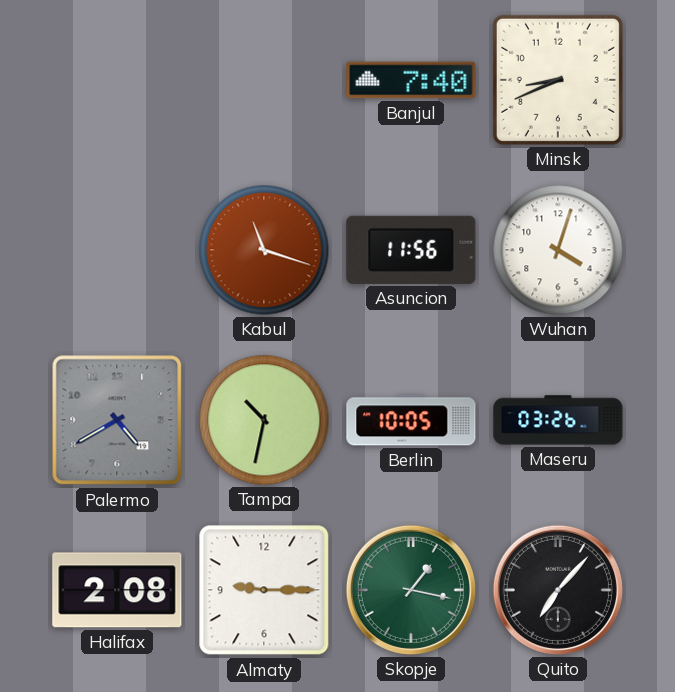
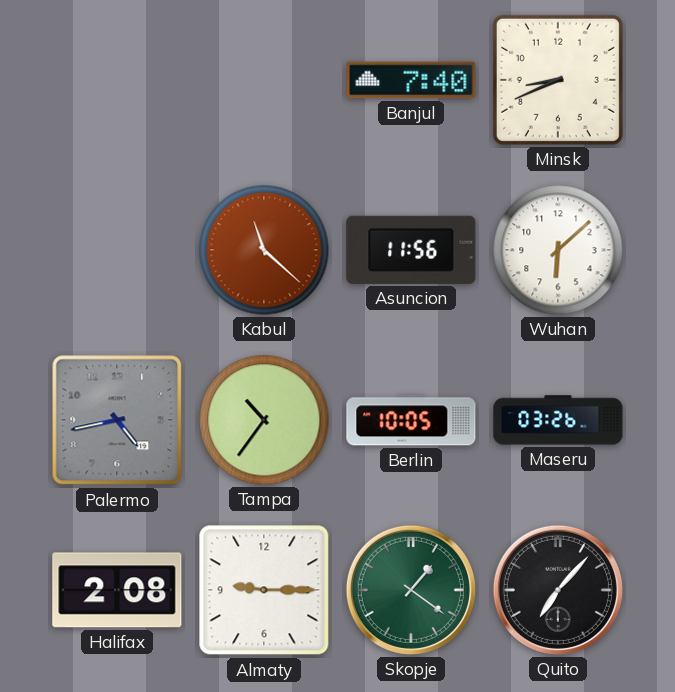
Kabul: 11:18 -> 11:22 (264, 250)
Wuhan: 4:03 -> 6:08 (558, 250)
Palermo: 4:40 -> 4:43 (117, 420)
Tampa: 10:32 -> 10:36 (264, 420)
Skopje: 1:17 -> 1:21 (411, 590)
